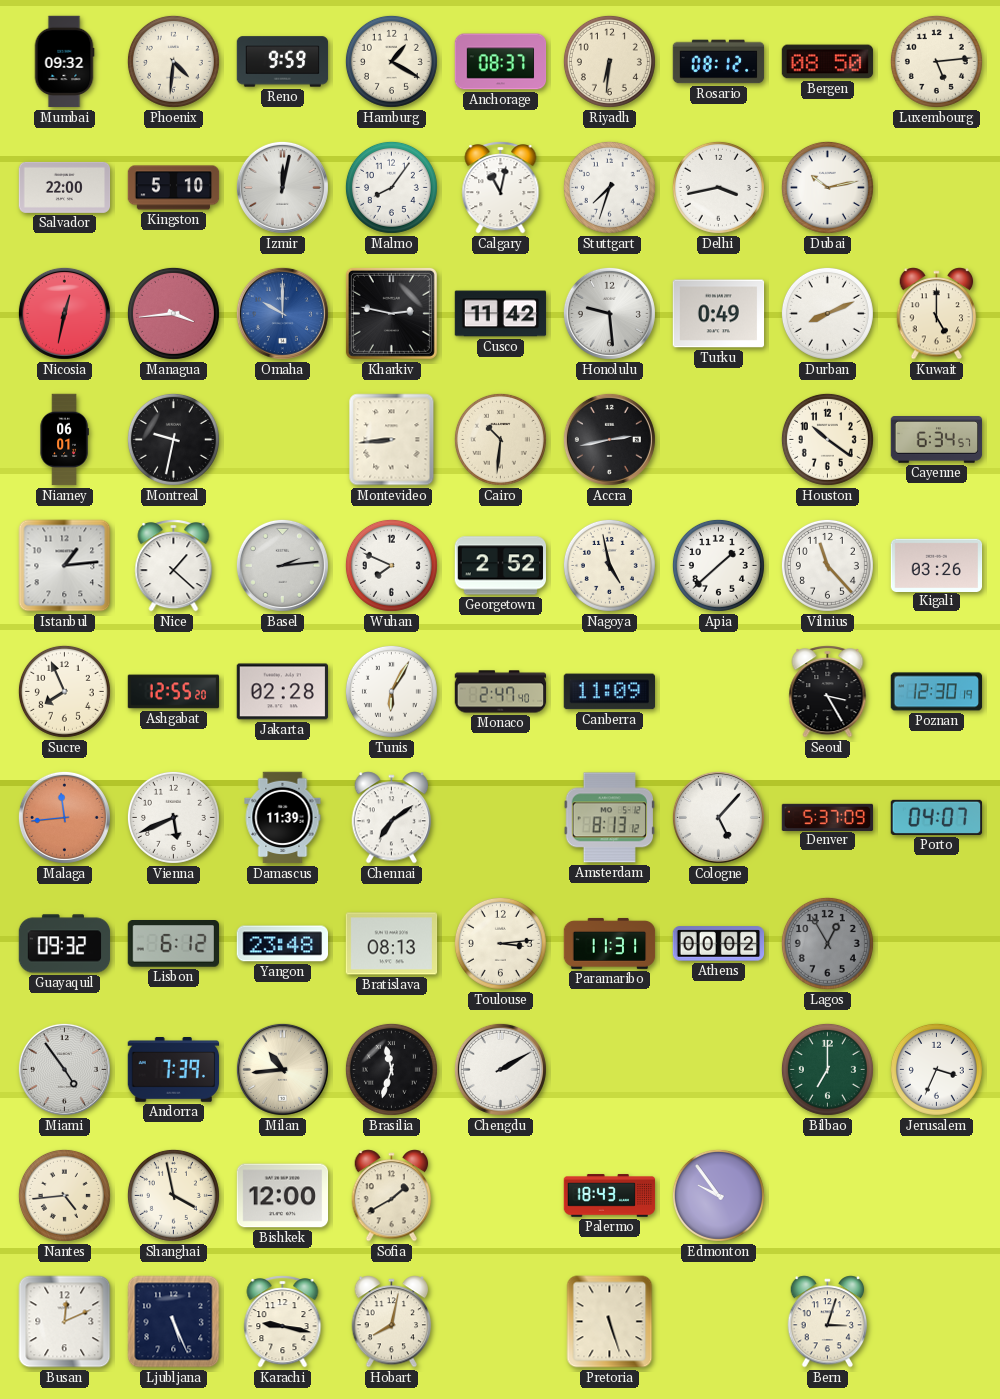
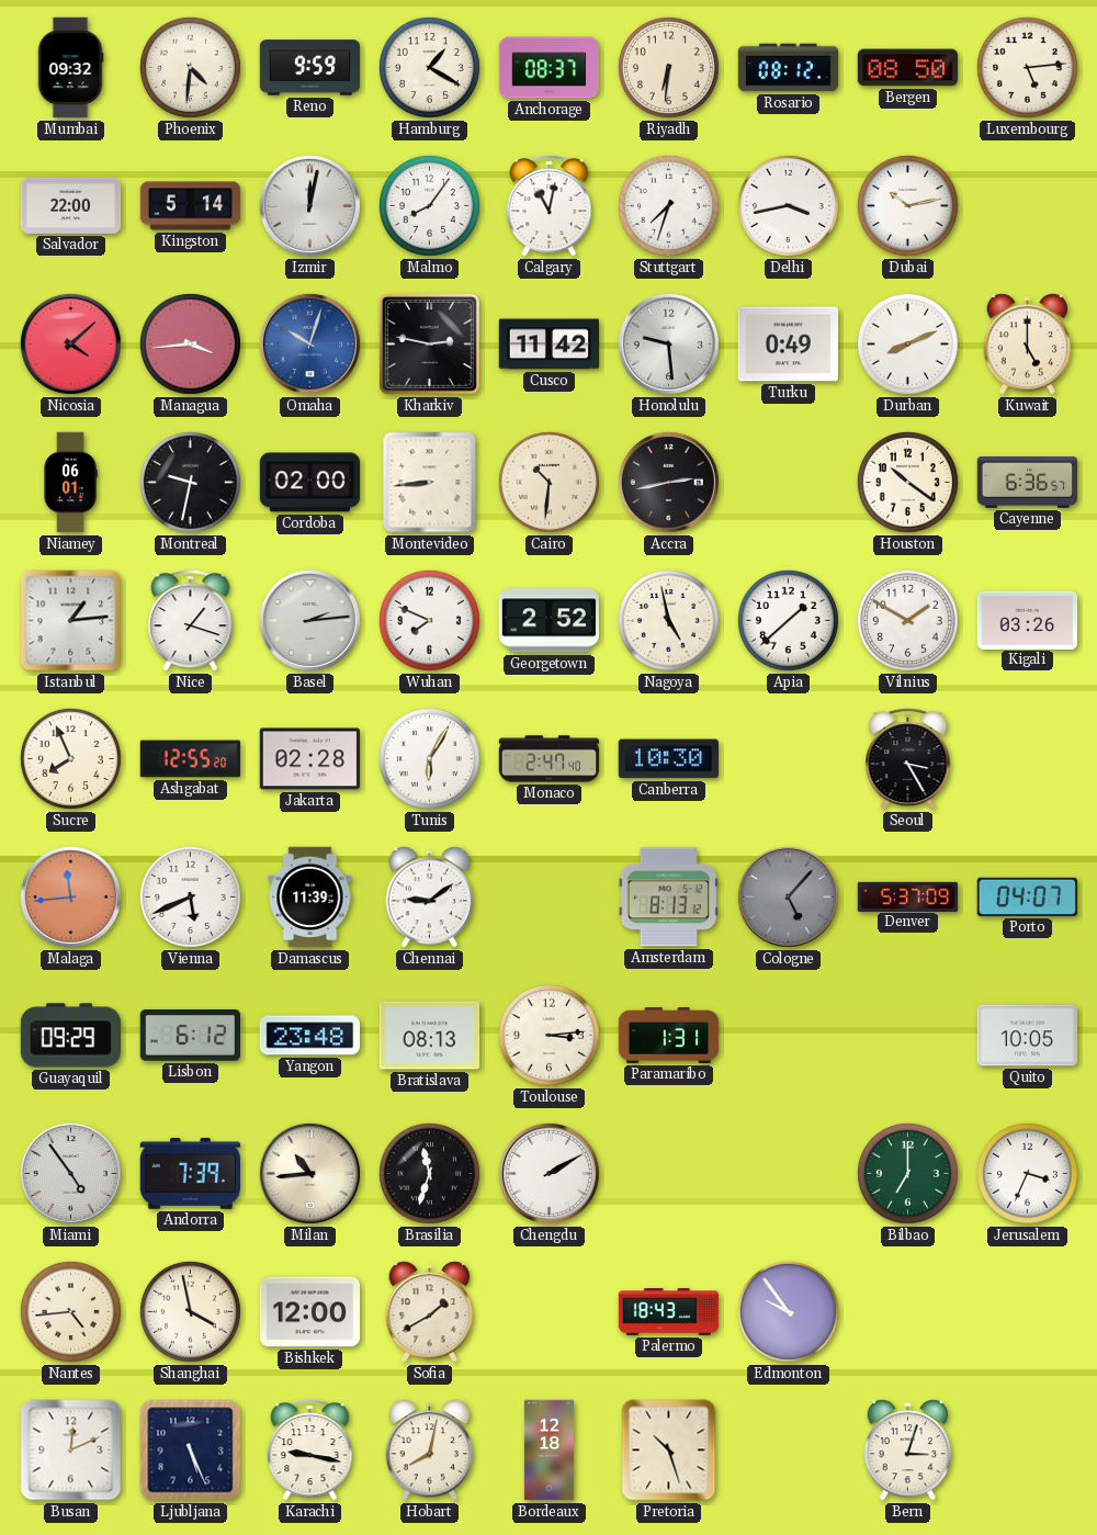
Kingston: 5:10 -> 5:14 (191, 206)
Nicosia: 12:32 -> 4:08 (70, 343)
Omaha: 10:00 -> 10:03 (309, 343)
Cordoba: none -> 02:00 (310, 483)
Cayenne: 6:34 -> 6:36 (1028, 483)
Nice: 1:22 -> 1:18 (191, 621)
Vilnius: 11:23 -> 1:50 (907, 620)
Canberra: 11:09 -> 10:30 (668, 759)
Poznan: 12:30 -> none (937, 692)
Chennai: 7:09 -> 9:09 (430, 898)
Cologne dial: white -> grey (788, 896)
Guayaquil: 09:32 -> 09:29 (71, 1036)
Paramaribo: 11:31 -> 1:31 (669, 1035)
Athens: 00:02 -> none (719, 944)
Lagos: 12:55 -> none (827, 943)
Quito: none -> 10:05 (1028, 1036)
Bordeaux: none -> 12:18 (548, 1451)
Pretoria: 5:27 -> 10:27 (669, 1451)
